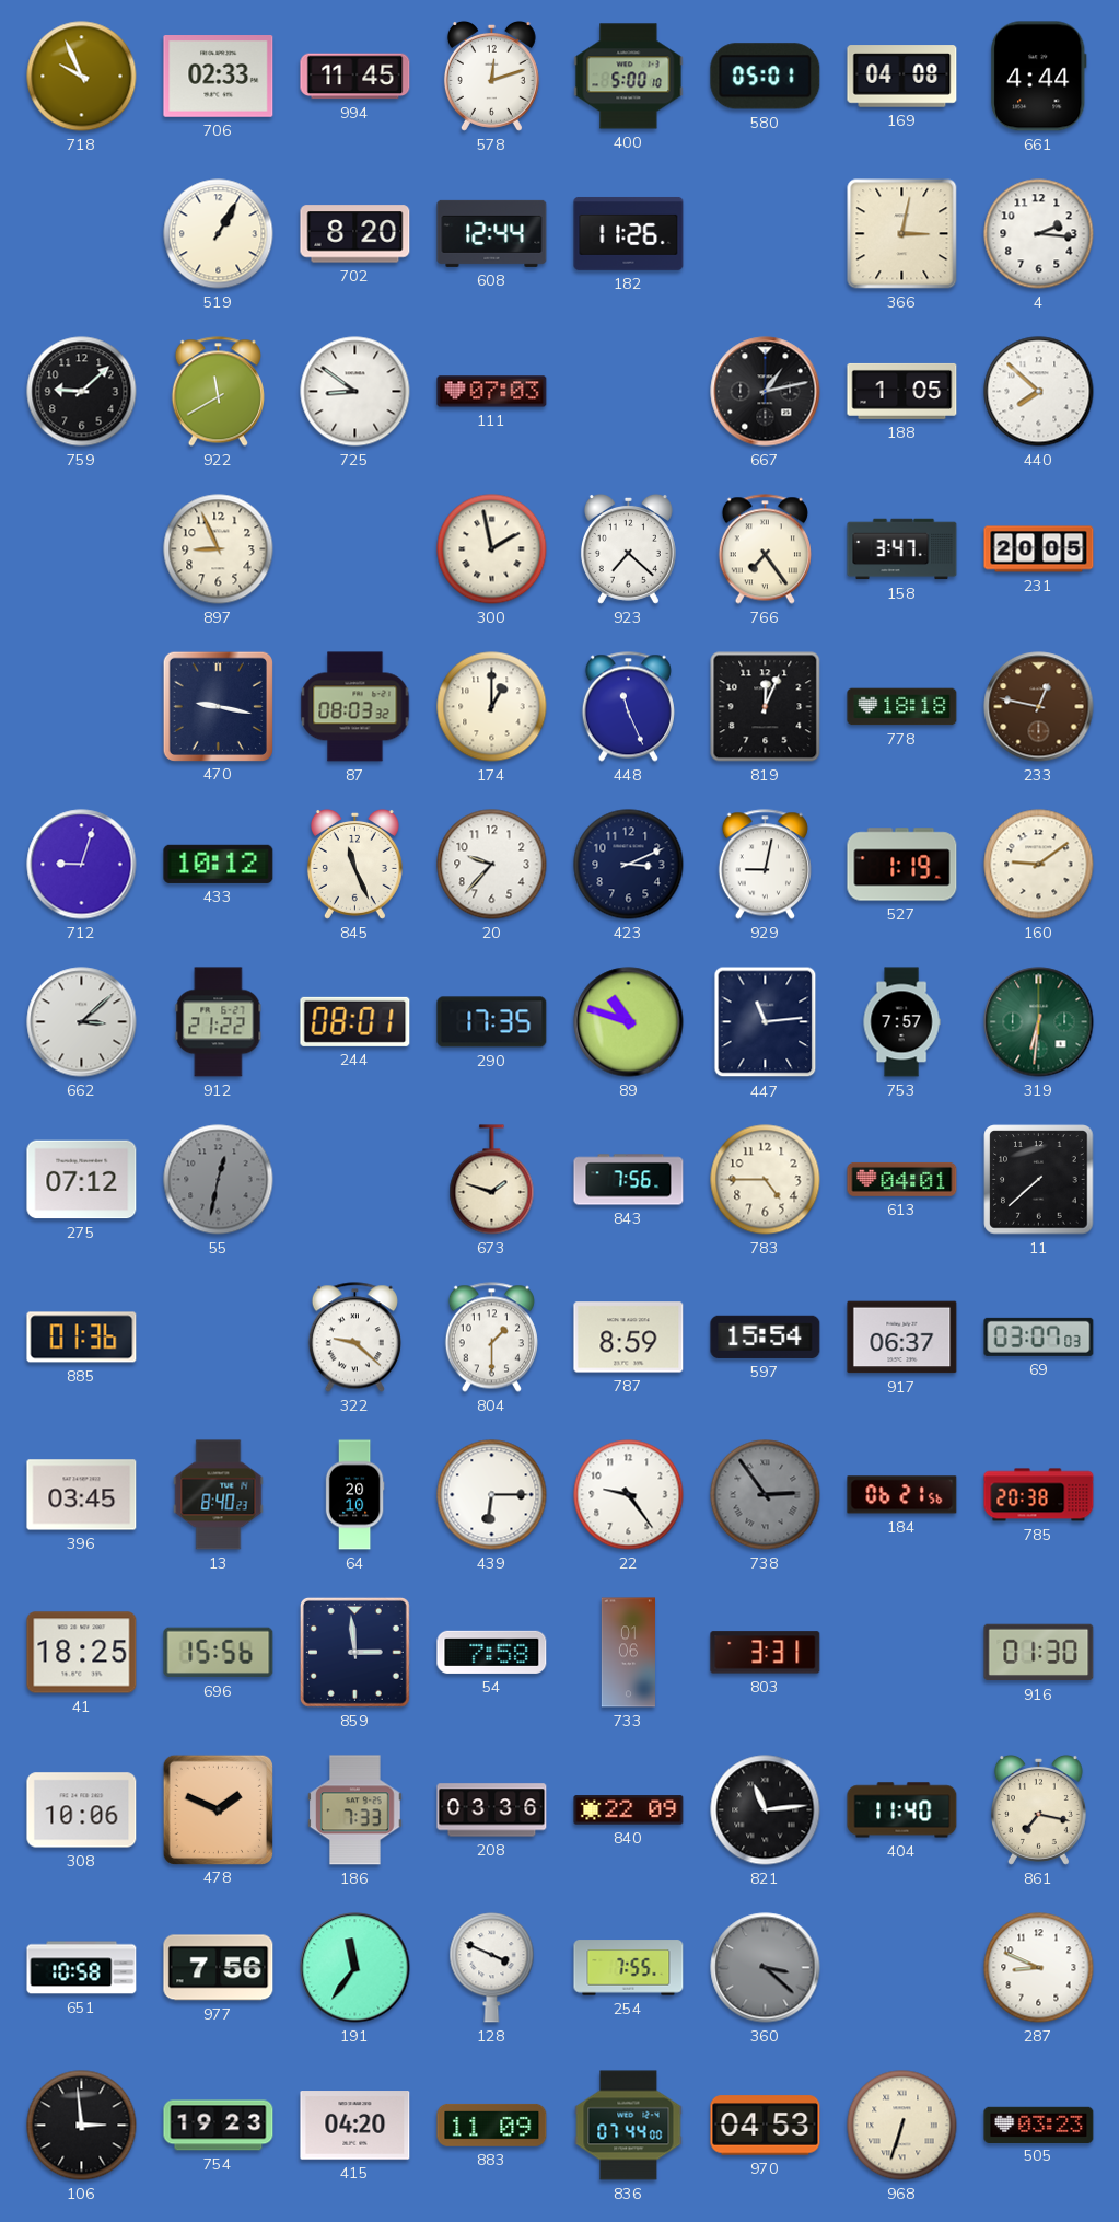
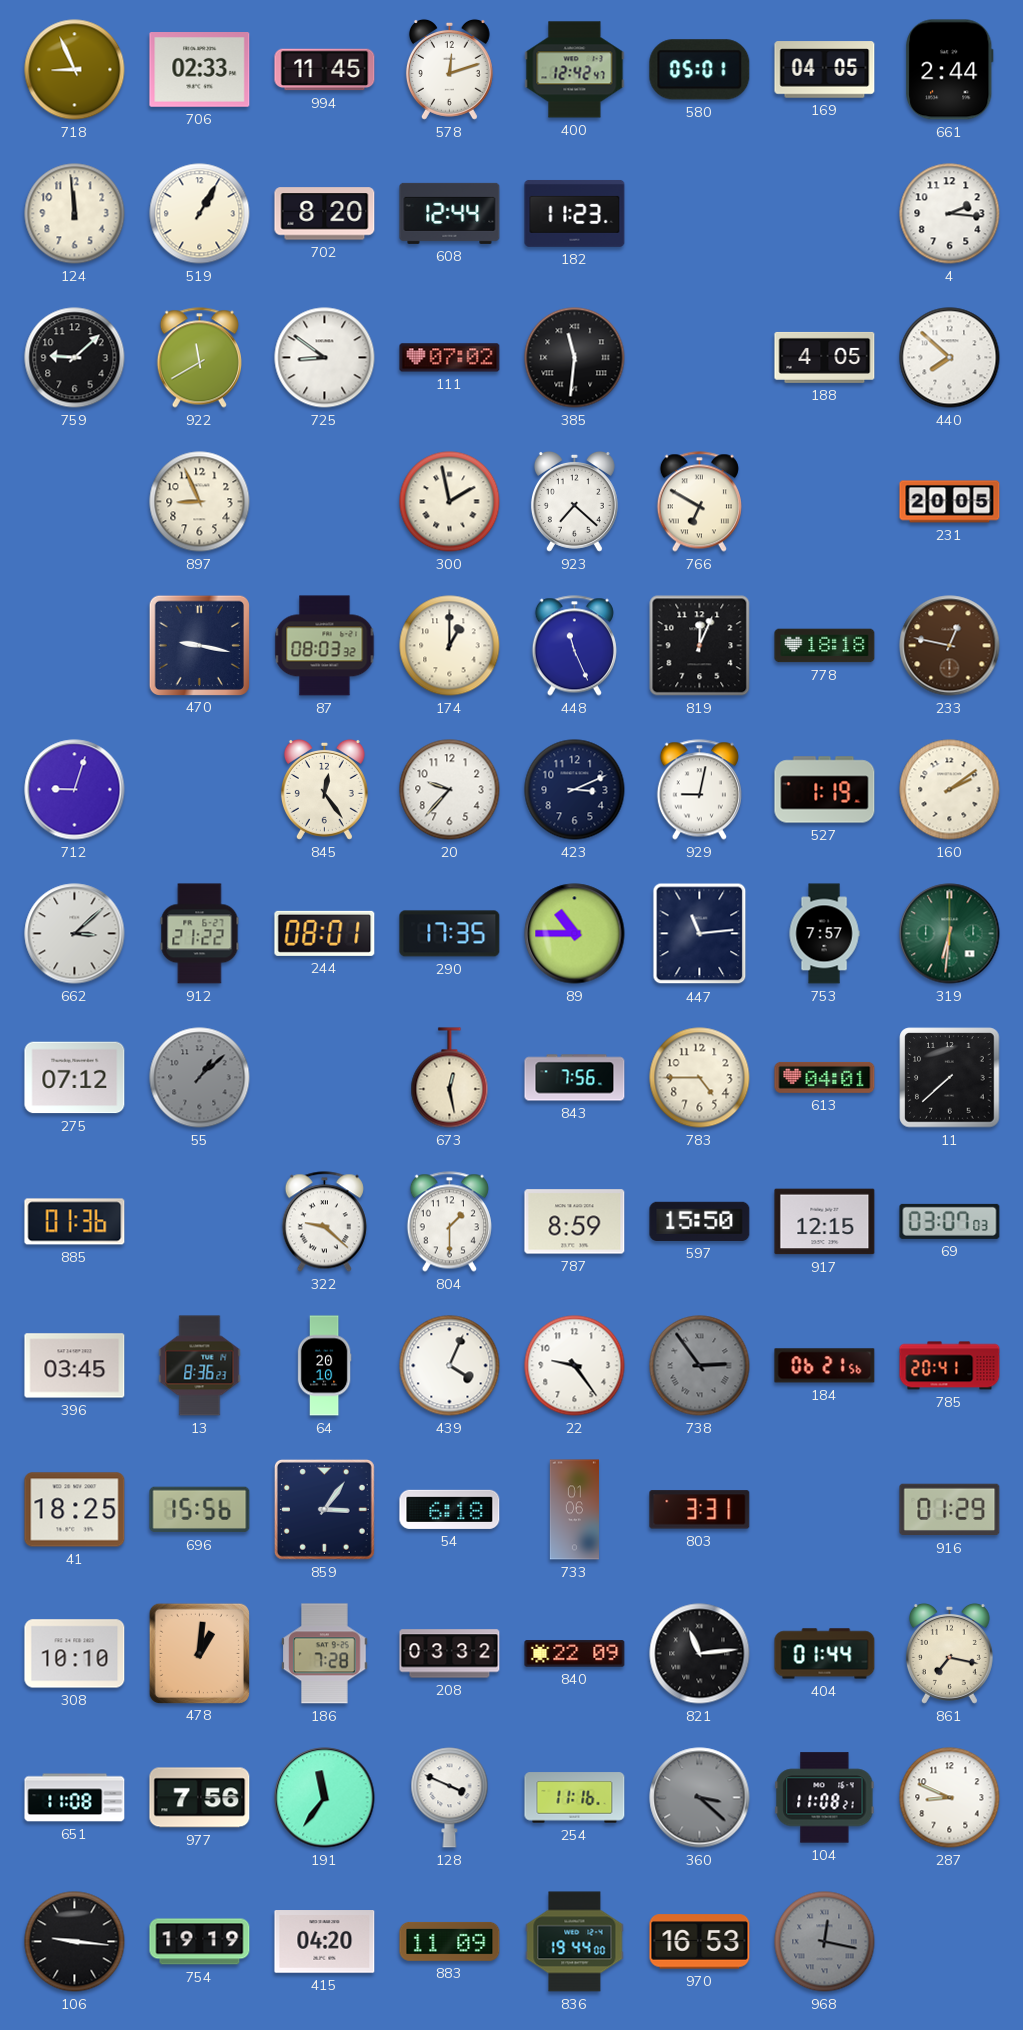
718: 9:56 -> 8:56 (75, 70)
400: 5:00 -> 12:42 (575, 70)
169: 04:08 -> 04:05 (825, 70)
661: 4:44 -> 2:44 (950, 70)
124: none -> 11:59 (75, 214)
182: 11:26 -> 11:23 (575, 214)
366: 3:02 -> none (902, 234)
111: 07:03 -> 07:02 (450, 358)
385: none -> 11:31 (575, 358)
667: 1:13 -> none (766, 392)
188: 1:05 -> 4:05 (825, 357)
766: 7:24 -> 6:50 (699, 502)
158: 3:47 -> none (902, 549)
433: 10:12 -> none (219, 864)
845: 11:26 -> 12:24 (324, 789)
160: 9:09 -> 2:09 (950, 790)
89: 10:48 -> 10:45 (575, 934)
55: 12:32 -> 1:08 (200, 1078)
673: 1:48 -> 12:28 (450, 1078)
597: 15:54 -> 15:50 (700, 1221)
917: 06:37 -> 12:15 (825, 1222)
13: 8:40 -> 8:36 (200, 1366)
439: 6:15 -> 4:04 (450, 1366)
785: 20:38 -> 20:41 (950, 1366)
859: 2:59 -> 3:06 (324, 1509)
54: 7:58 -> 6:18 (450, 1509)
916: 01:30 -> 01:29 (950, 1510)
308: 10:06 -> 10:10 (75, 1654)
478: 1:49 -> 1:01 (199, 1653)
186: 7:33 -> 7:28 (325, 1654)
208: 03:36 -> 03:32 (450, 1654)
404: 11:40 -> 01:44 (825, 1654)
651: 10:58 -> 11:08 (75, 1798)
254: 7:55 -> 11:16 (575, 1798)
104: none -> 11:08 (825, 1798)
106: 2:59 -> 9:16 (75, 1942)
754: 19:23 -> 19:19 (200, 1942)
836: 07:44 -> 19:44 (575, 1942)
970: 04:53 -> 16:53 (700, 1942)
968: 6:33 -> 12:17 (825, 1942)
968 dial: cream -> grey (825, 1942)
505: 03:23 -> none (1039, 2125)
